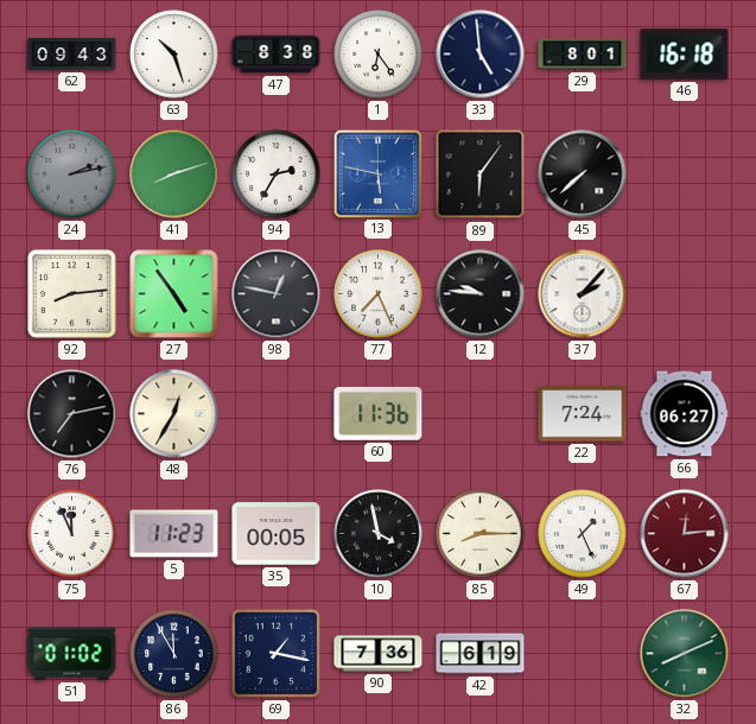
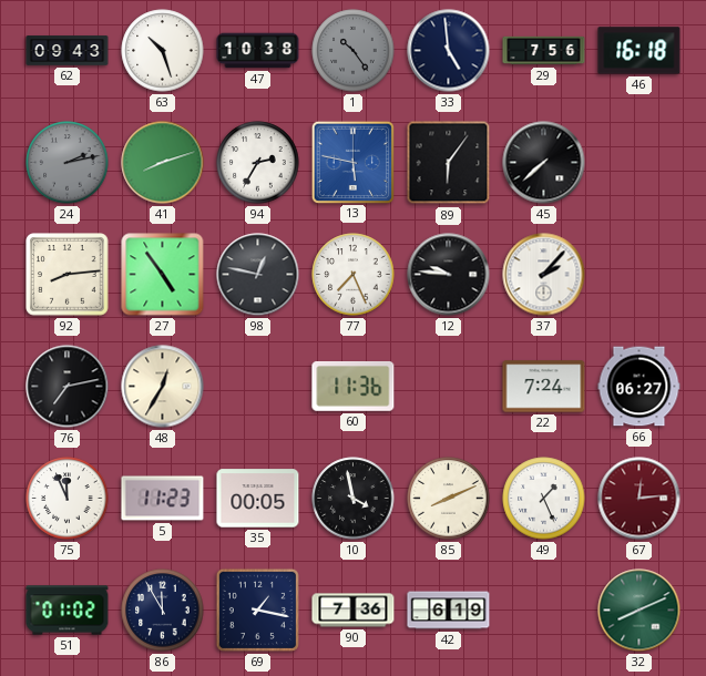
47: 8:38 -> 10:38 (258, 51)
1: 6:24 -> 10:24 (354, 51)
1 dial: white -> grey (354, 51)
29: 8:01 -> 7:56 (544, 51)
85: 8:15 -> 8:11 (449, 499)
